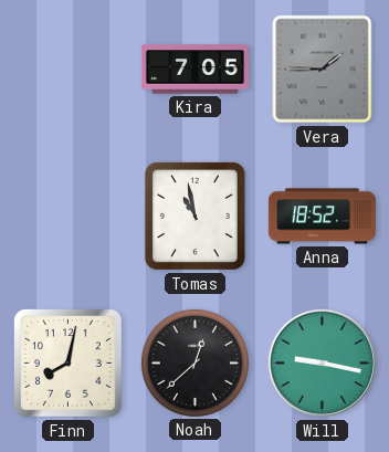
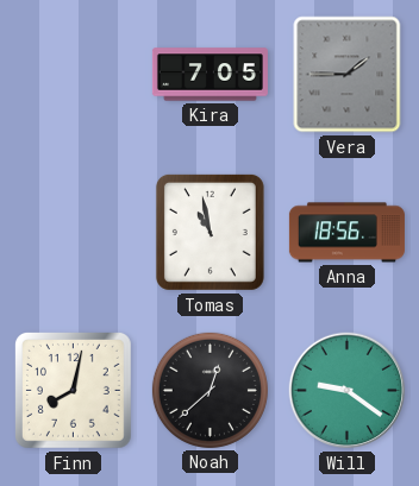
Anna: 18:52 -> 18:56 (346, 233)
Will: 9:17 -> 9:21 (348, 391)
